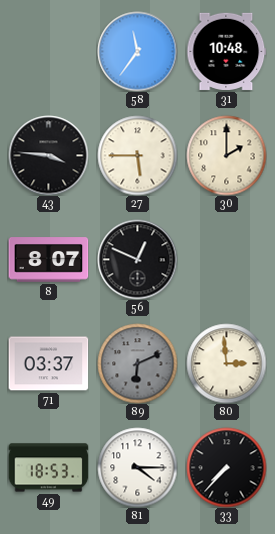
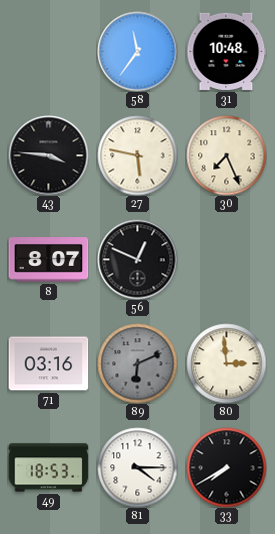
27: 5:45 -> 5:47 (137, 155)
30: 2:00 -> 7:26 (226, 155)
71: 03:37 -> 03:16 (48, 364)
33: 7:37 -> 7:40 (226, 467)
